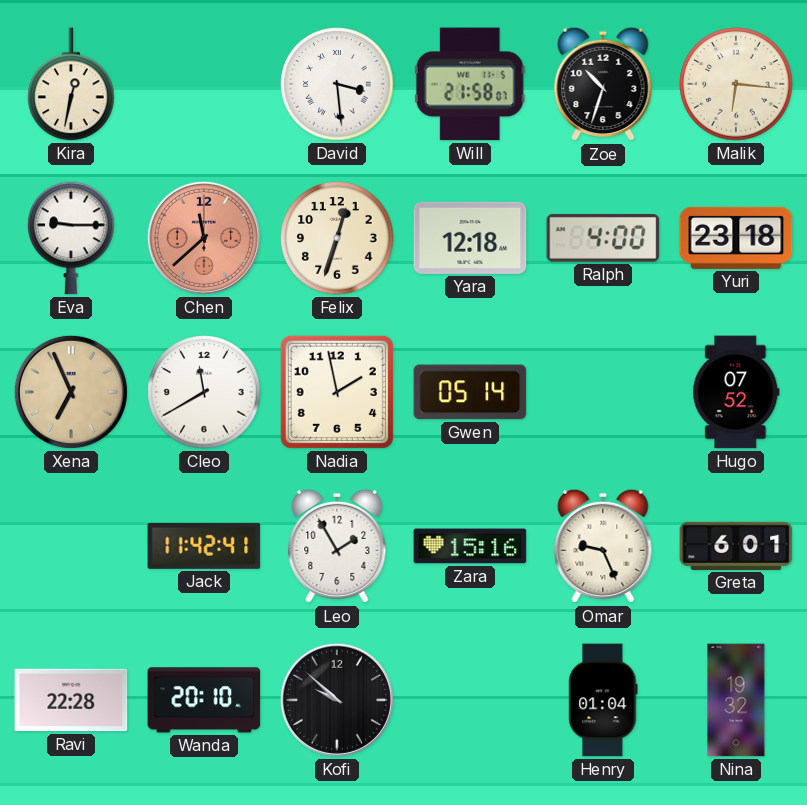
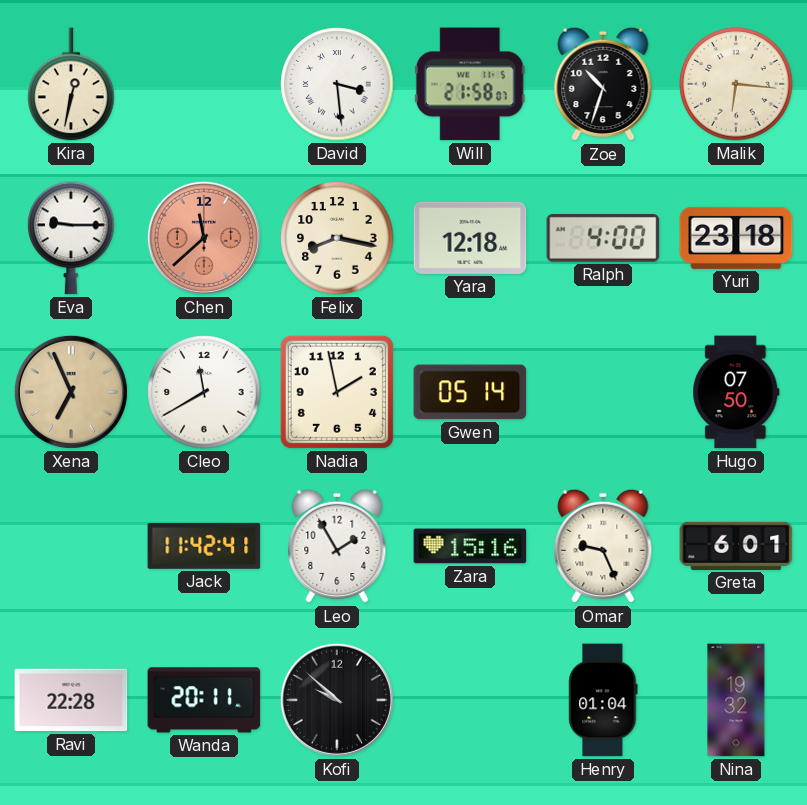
Felix: 12:33 -> 8:17 (337, 238)
Hugo: 07:52 -> 07:50 (736, 392)
Wanda: 20:10 -> 20:11 (204, 700)
